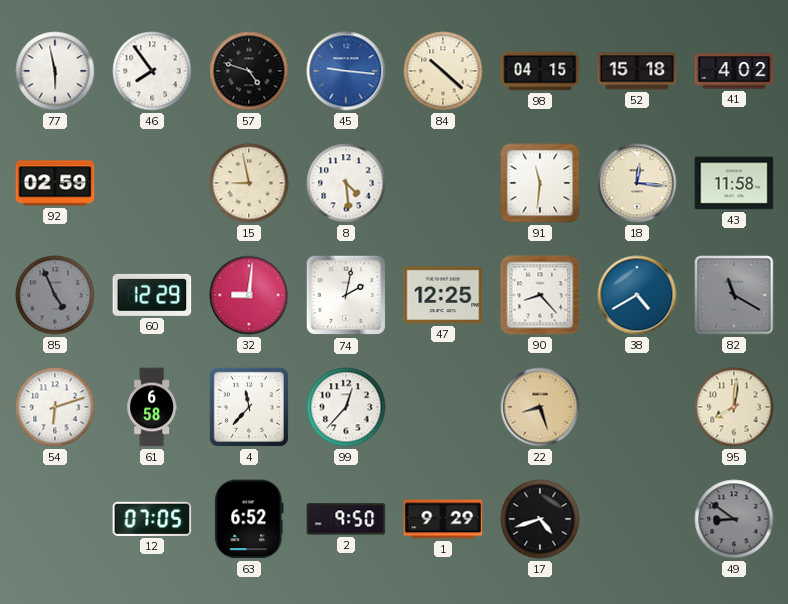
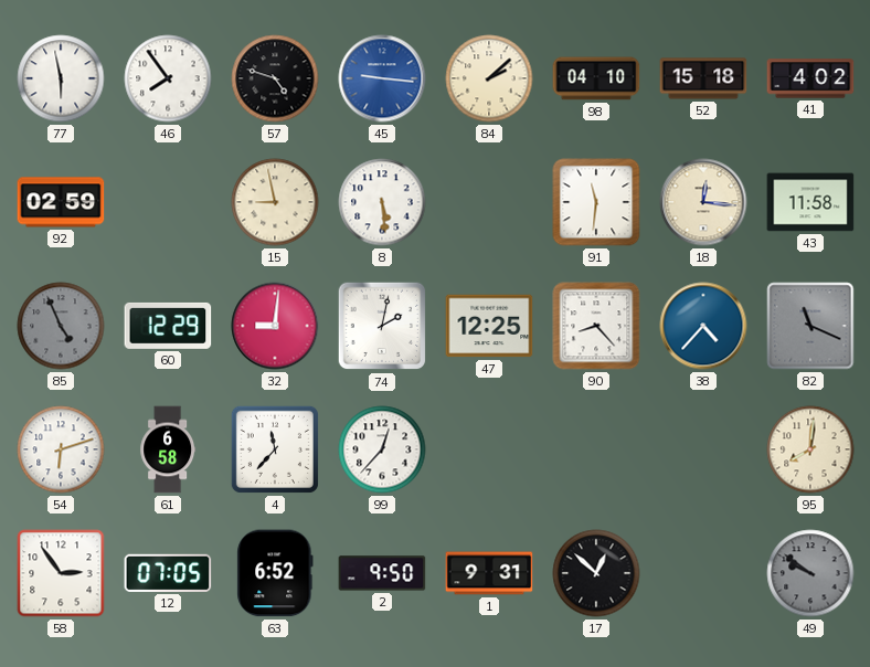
84: 10:22 -> 2:08 (489, 78)
98: 04:15 -> 04:10 (596, 78)
8: 4:29 -> 5:29 (382, 202)
38: 4:40 -> 4:37 (703, 326)
82: 11:20 -> 11:19 (810, 326)
22: 8:27 -> none (540, 407)
58: none -> 2:54 (61, 573)
1: 9:29 -> 9:31 (489, 573)
17: 4:42 -> 12:52 (596, 573)
49: 8:51 -> 9:51 (810, 573)
